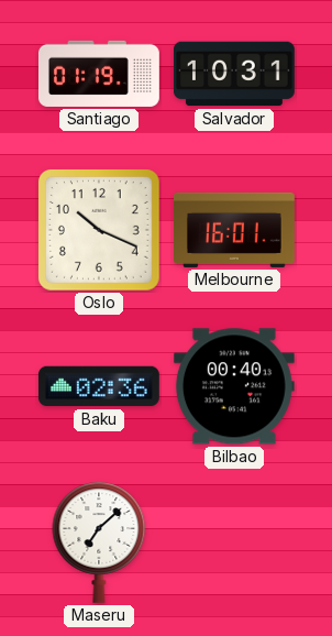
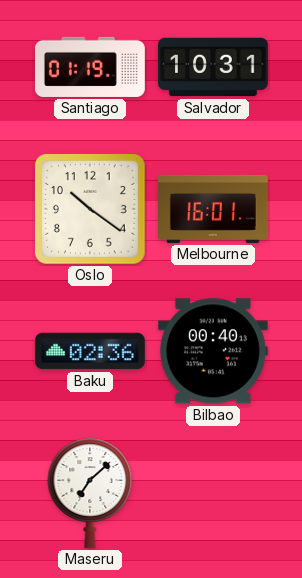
Oslo: 10:19 -> 10:21 (91, 210)
